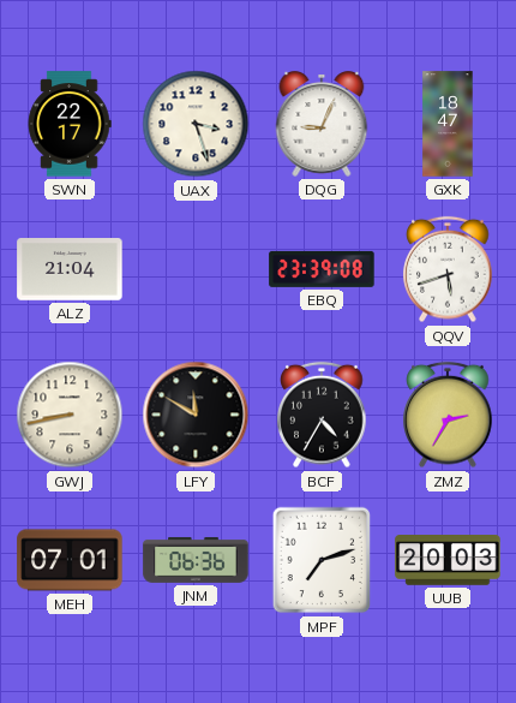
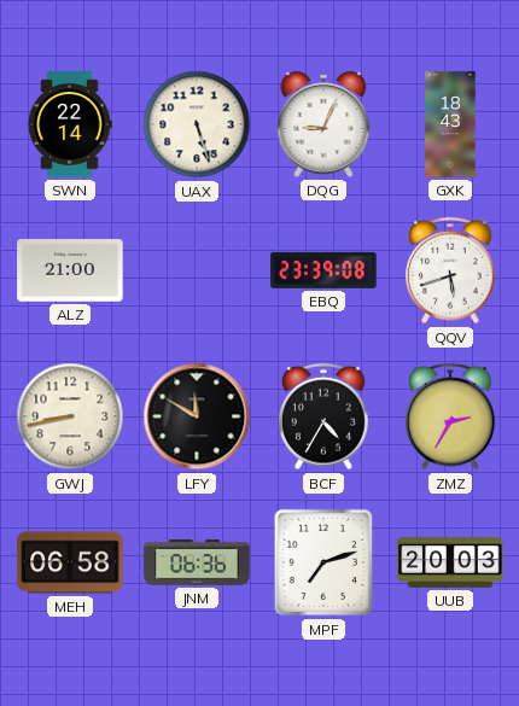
SWN: 22:17 -> 22:14 (70, 124)
UAX: 3:27 -> 5:27 (197, 124)
GXK: 18:47 -> 18:43 (450, 124)
ALZ: 21:04 -> 21:00 (70, 270)
MEH: 07:01 -> 06:58 (70, 562)
